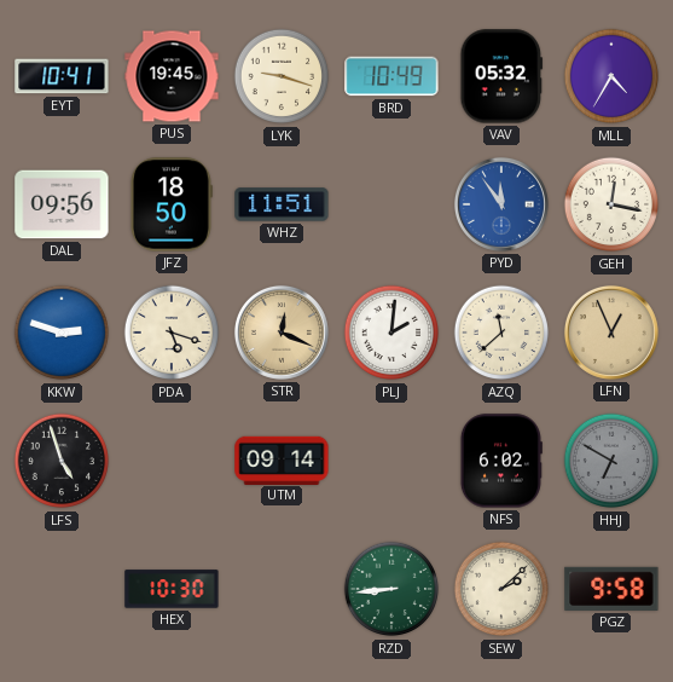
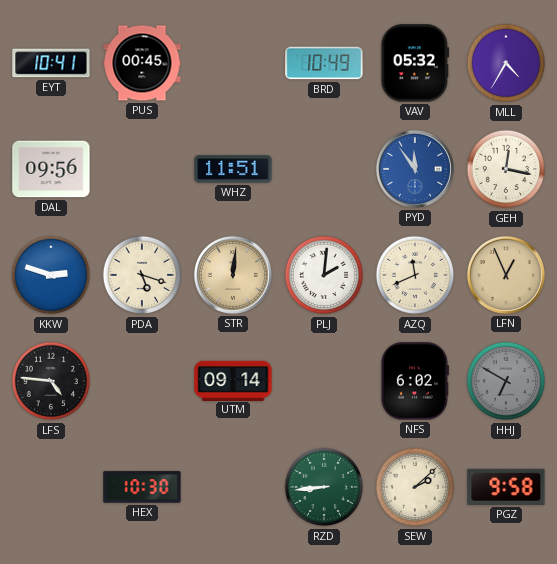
PUS: 19:45 -> 00:45 (142, 63)
LYK: 9:18 -> none (282, 76)
JFZ: 18:50 -> none (170, 204)
STR: 12:19 -> 12:01 (233, 275)
AZQ: 11:38 -> 11:41 (415, 275)
LFS: 4:57 -> 4:46 (51, 381)
